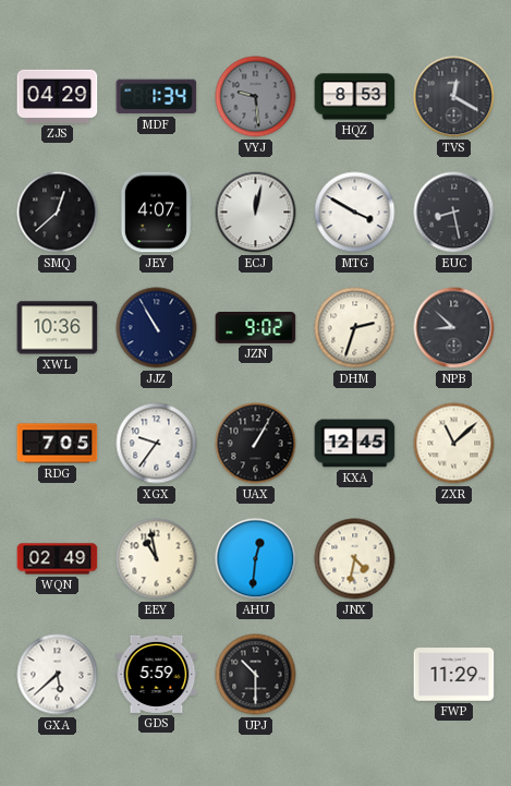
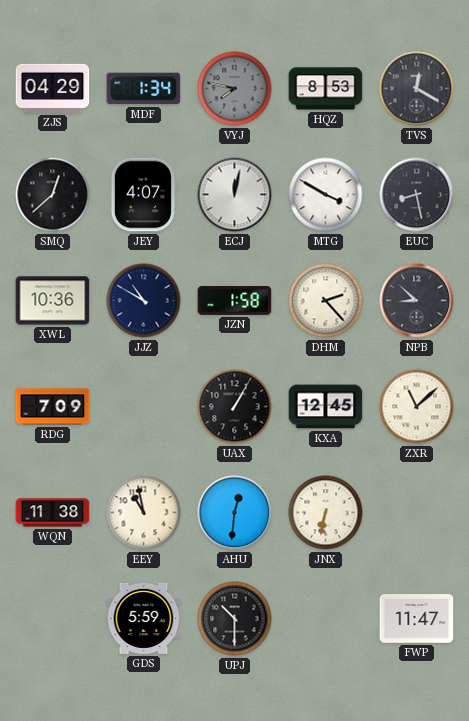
VYJ: 9:29 -> 7:47 (235, 89)
JJZ: 10:55 -> 10:50 (144, 301)
JZN: 9:02 -> 1:58 (235, 301)
DHM: 2:33 -> 2:23 (326, 301)
RDG: 7:05 -> 7:09 (53, 407)
XGX: 9:36 -> none (157, 444)
WQN: 02:49 -> 11:38 (53, 513)
JNX: 4:32 -> 6:32 (326, 513)
GXA: 5:38 -> none (58, 675)
FWP: 11:29 -> 11:47 (417, 619)
